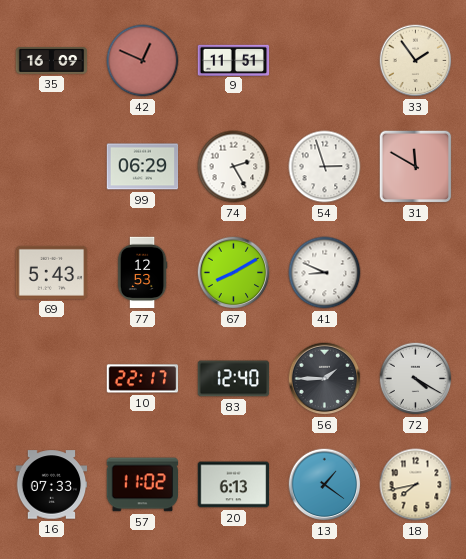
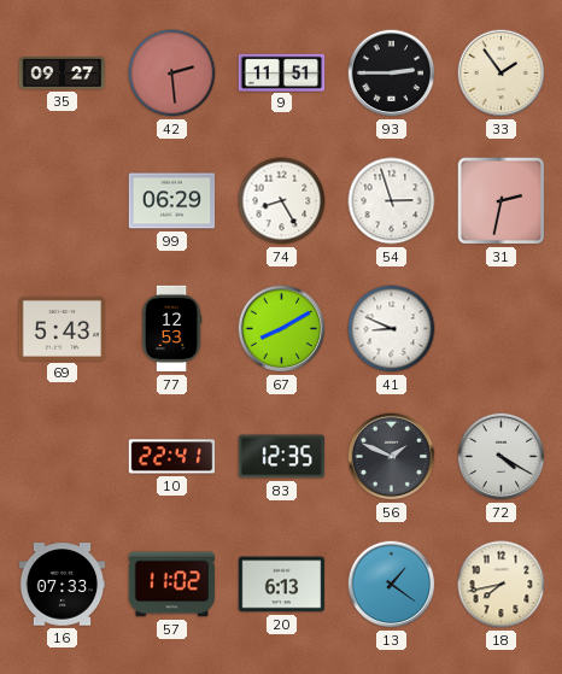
35: 16:09 -> 09:27 (63, 74)
42: 12:49 -> 2:29 (172, 74)
93: none -> 2:45 (392, 74)
74: 2:25 -> 8:25 (282, 201)
31: 11:50 -> 2:32 (502, 201)
10: 22:17 -> 22:41 (172, 457)
83: 12:40 -> 12:35 (282, 457)
56: 1:45 -> 1:49 (392, 457)
